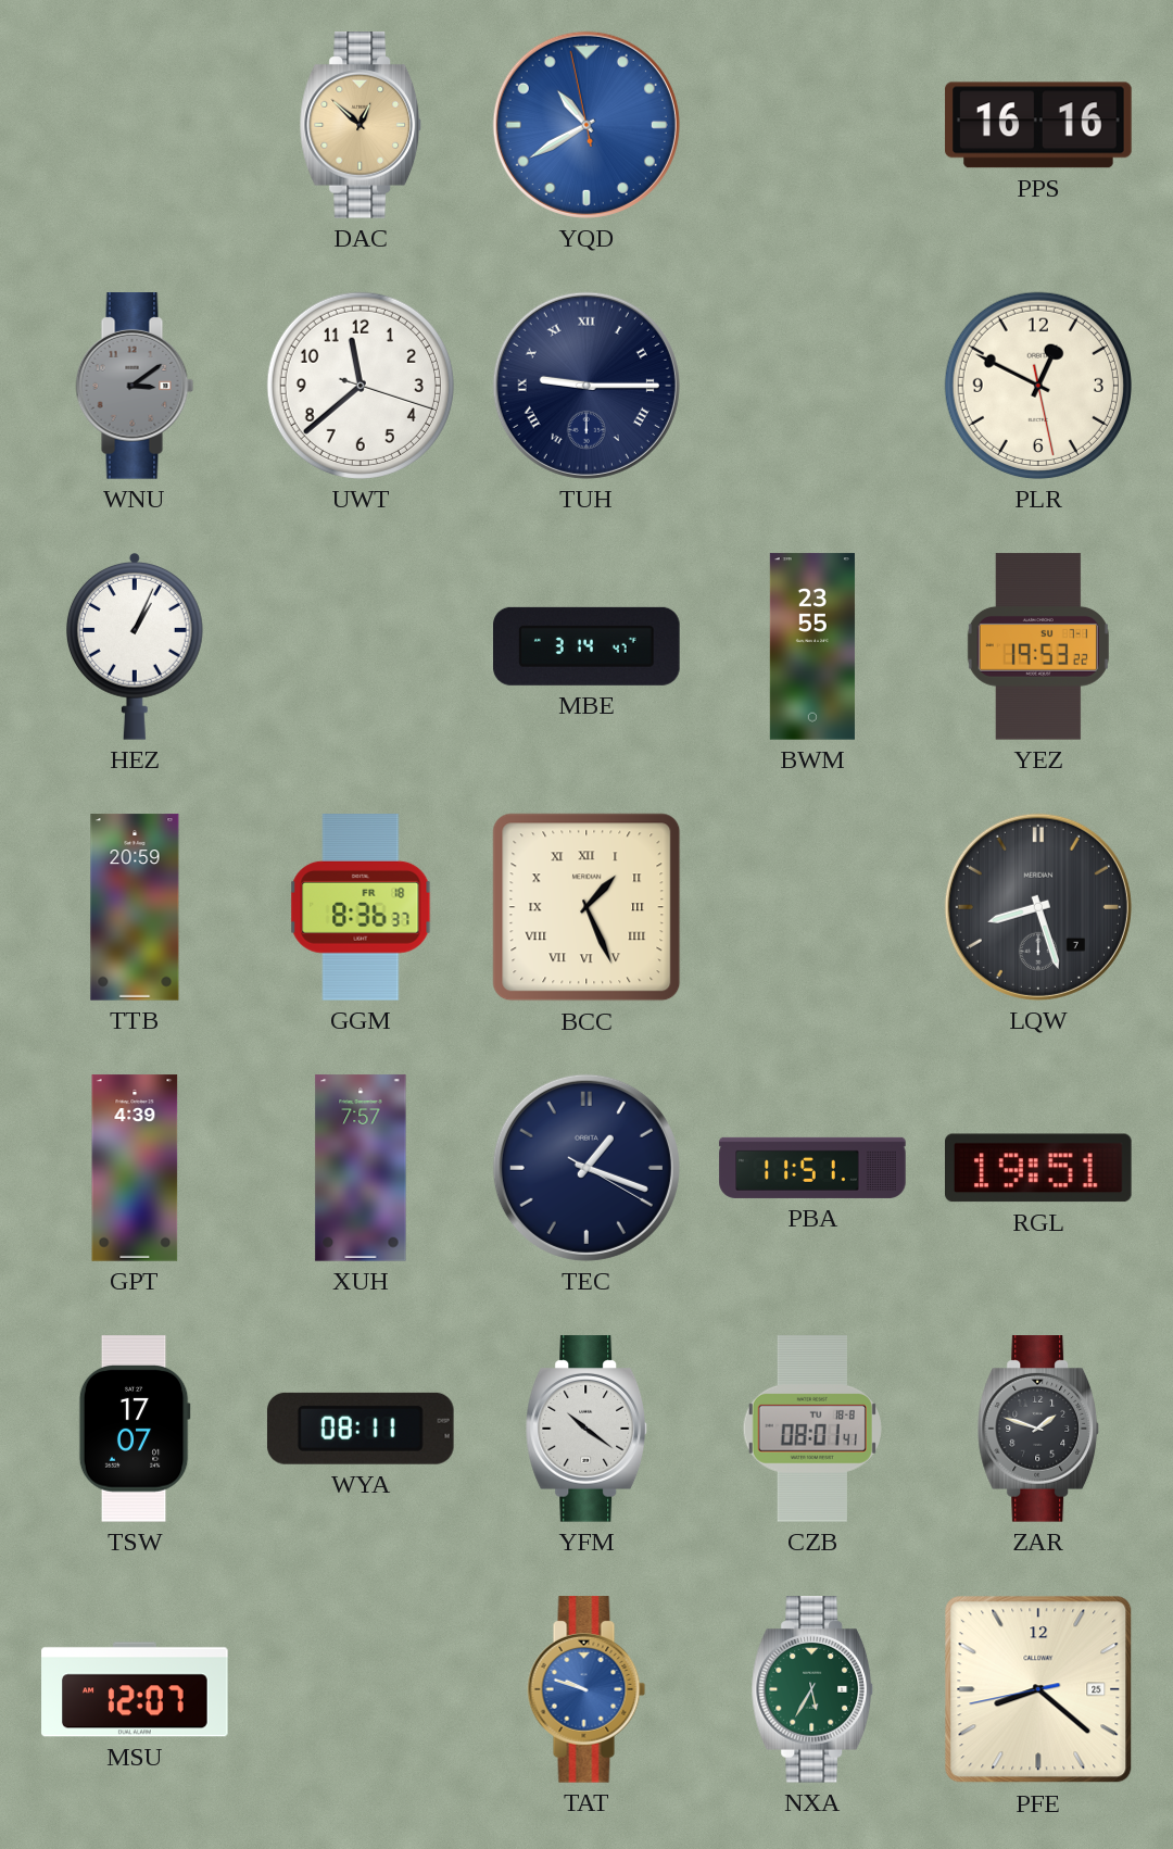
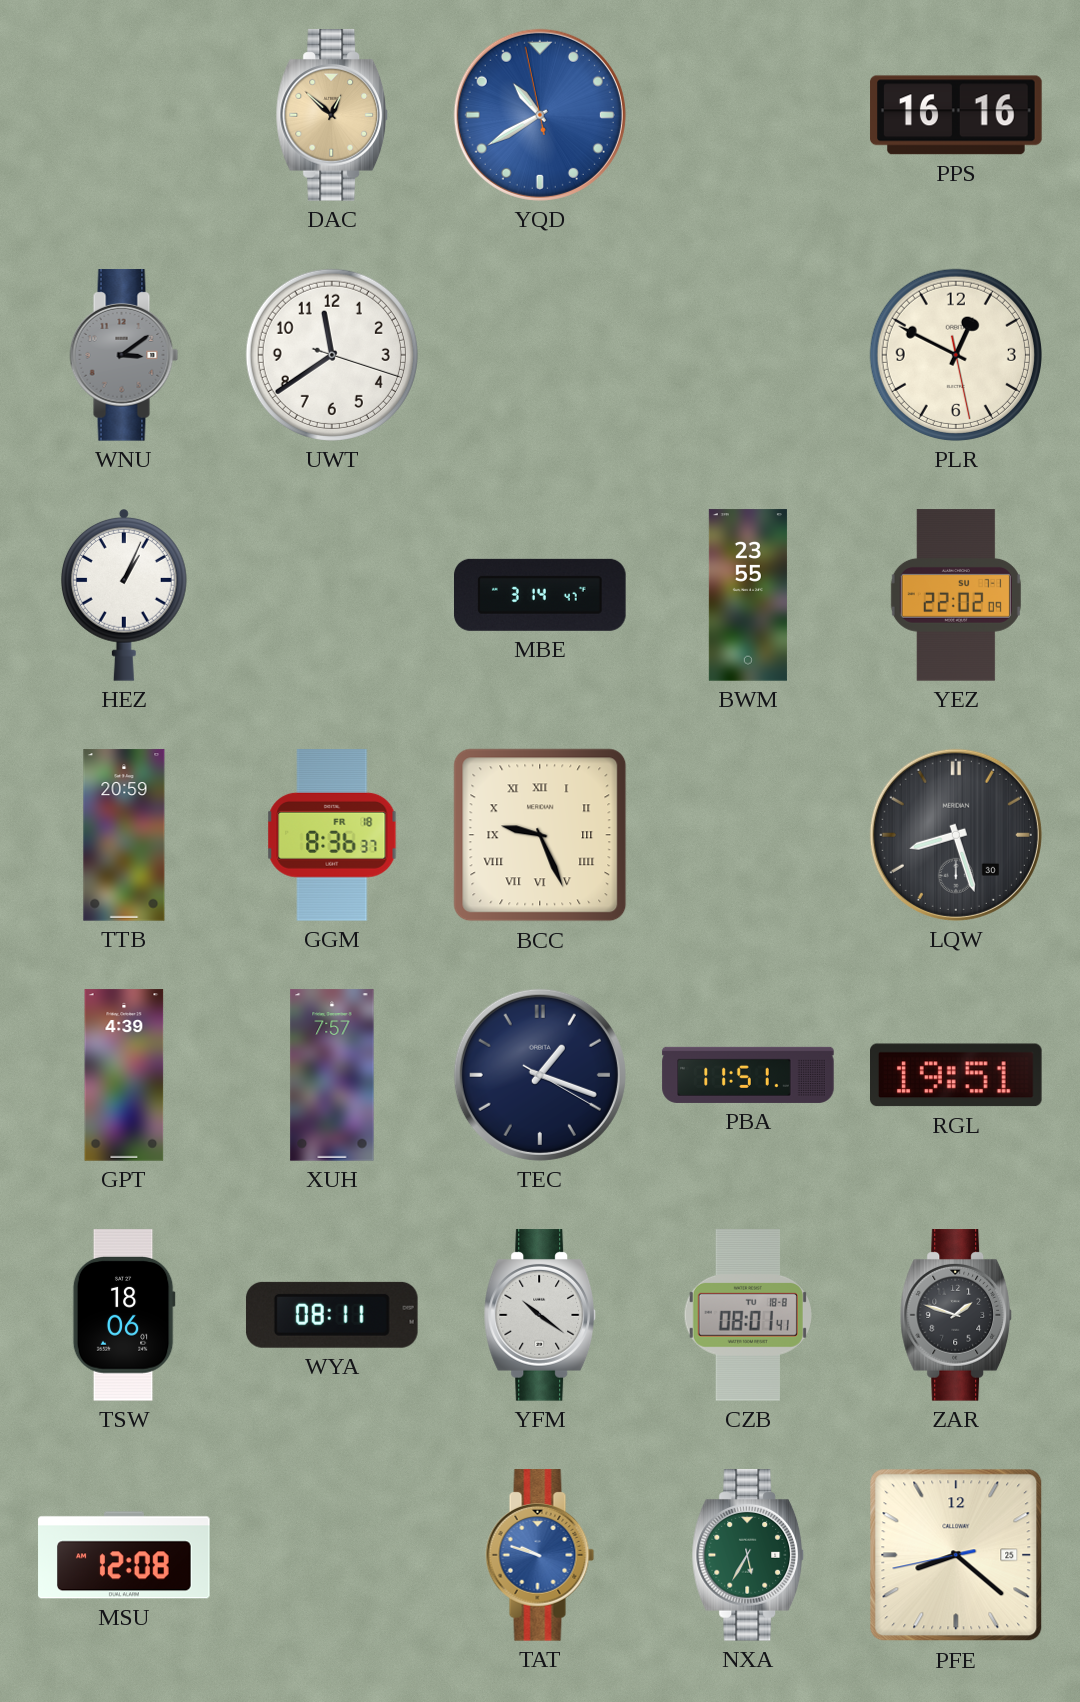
UWT: 11:38 -> 11:39 (332, 355)
TUH: 9:15 -> none (586, 386)
YEZ: 19:53 -> 22:02 (956, 595)
BCC: 1:26 -> 9:26 (540, 835)
LQW date: 7 -> 30 (956, 835)
TSW: 17:07 -> 18:06 (124, 1315)
MSU: 12:07 -> 12:08 (124, 1555)
